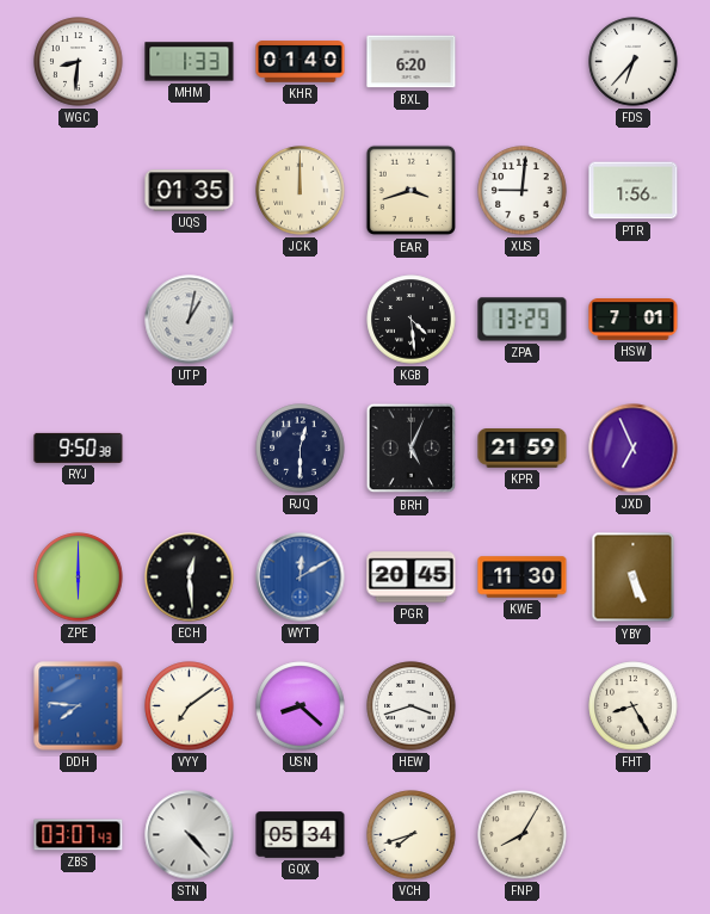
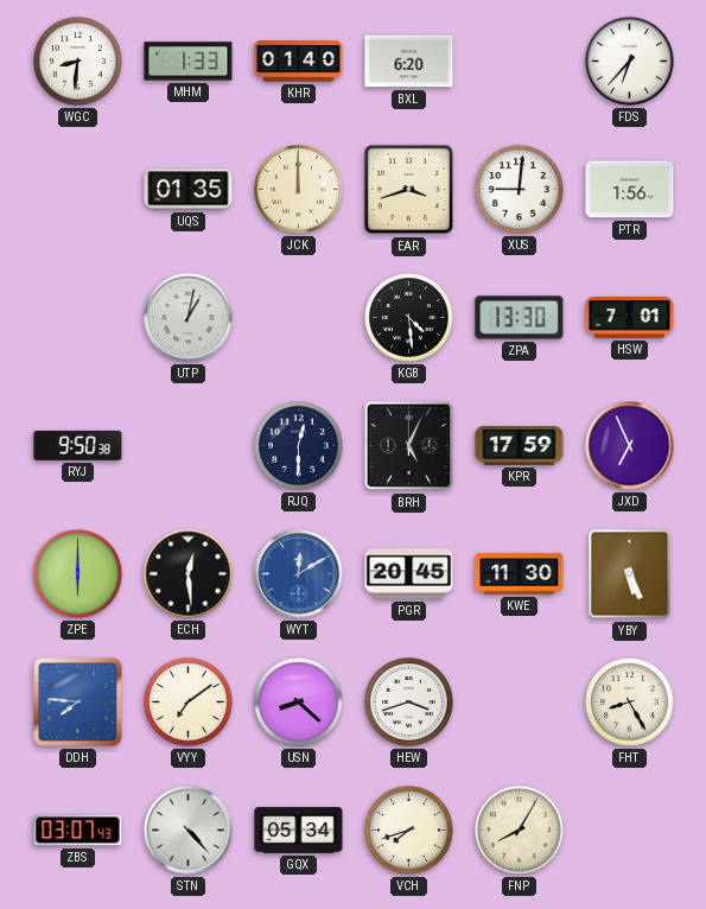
ZPA: 13:29 -> 13:30 (520, 318)
KPR: 21:59 -> 17:59 (520, 446)
